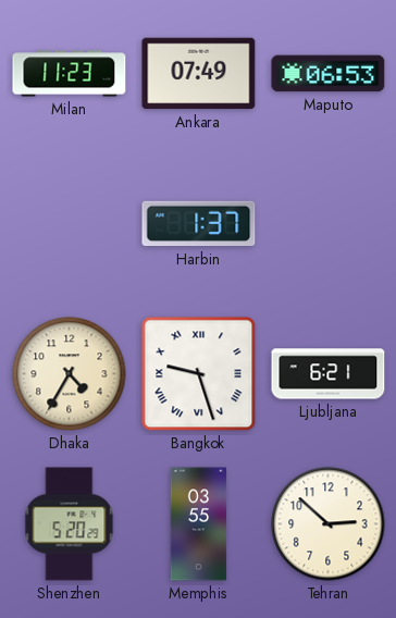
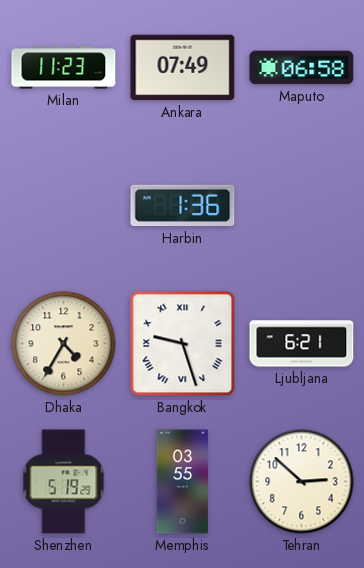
Maputo: 06:53 -> 06:58 (302, 68)
Harbin: 1:37 -> 1:36 (183, 206)
Shenzhen: 5:20 -> 5:19 (64, 482)
